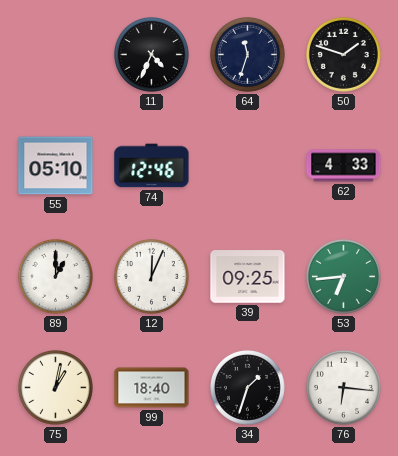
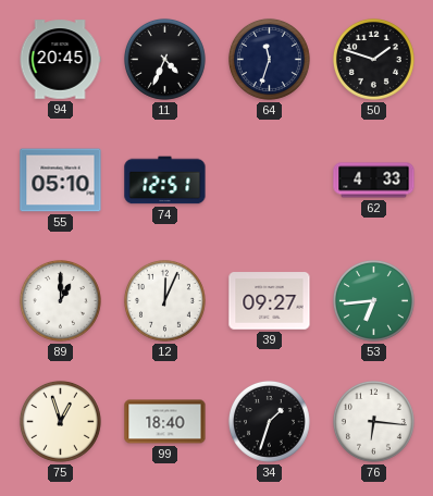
94: none -> 20:45 (60, 60)
74: 12:46 -> 12:51 (165, 181)
39: 09:25 -> 09:27 (270, 301)
75: 1:02 -> 12:57 (60, 421)
